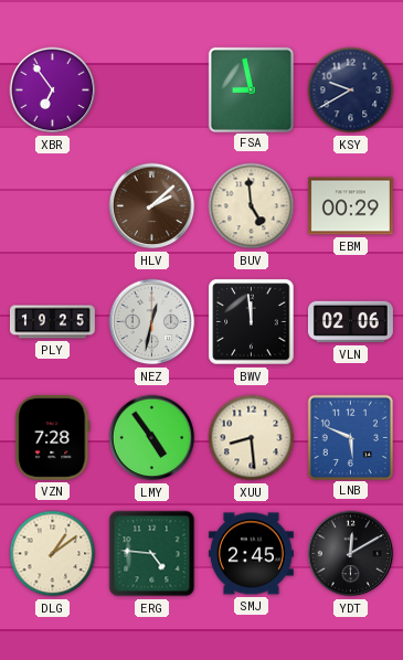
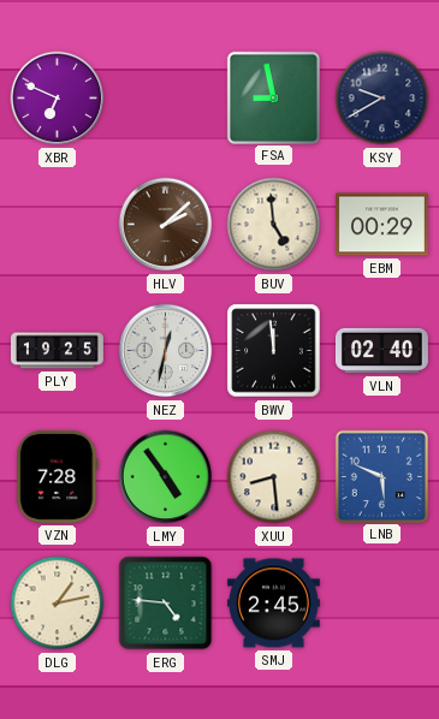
XBR: 6:54 -> 6:49 (58, 99)
VLN: 02:06 -> 02:40 (381, 351)
DLG: 1:09 -> 1:13 (58, 604)
YDT: 12:10 -> none (351, 554)
